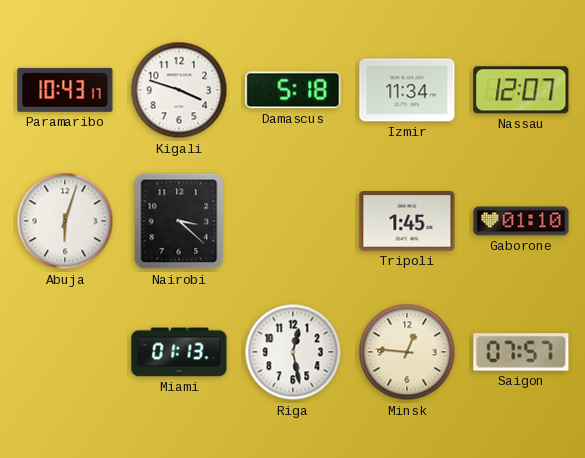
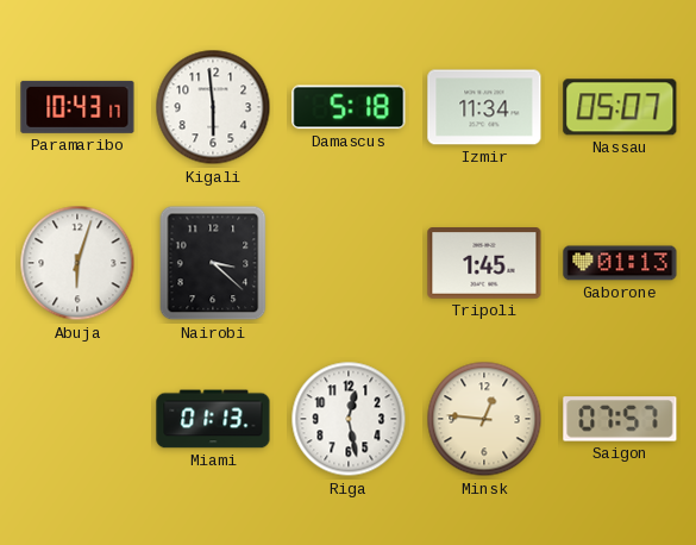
Kigali: 3:48 -> 5:59 (213, 107)
Nassau: 12:07 -> 05:07 (620, 107)
Gaborone: 01:10 -> 01:13 (620, 263)
